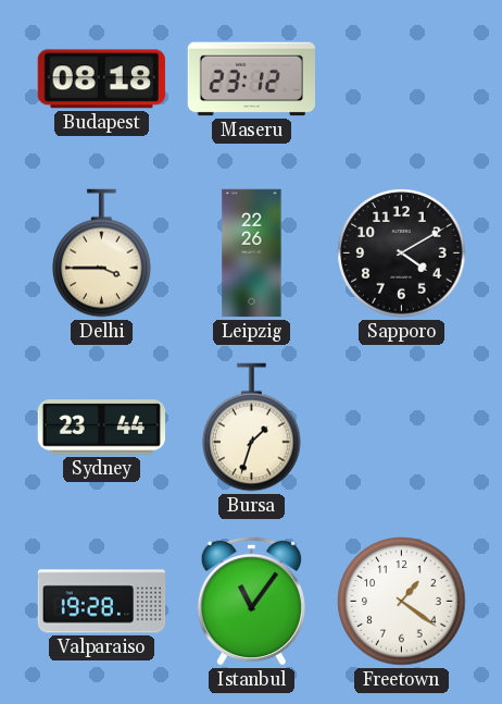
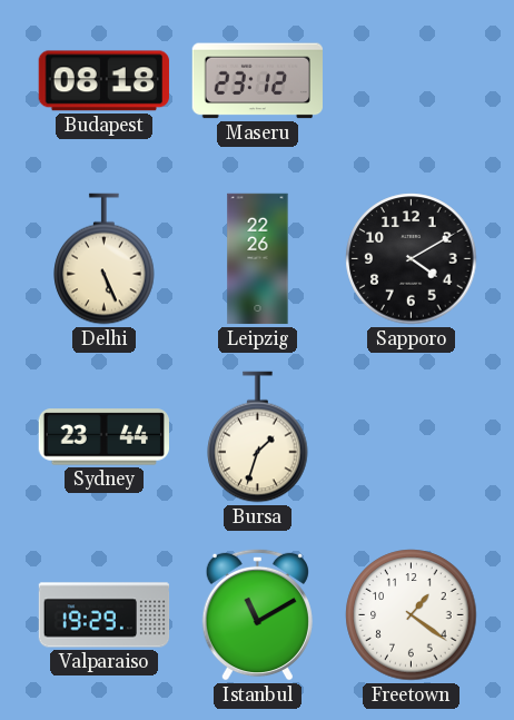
Delhi: 3:45 -> 5:26 (105, 259)
Valparaiso: 19:28 -> 19:29 (105, 615)
Istanbul: 11:06 -> 11:10 (257, 614)
